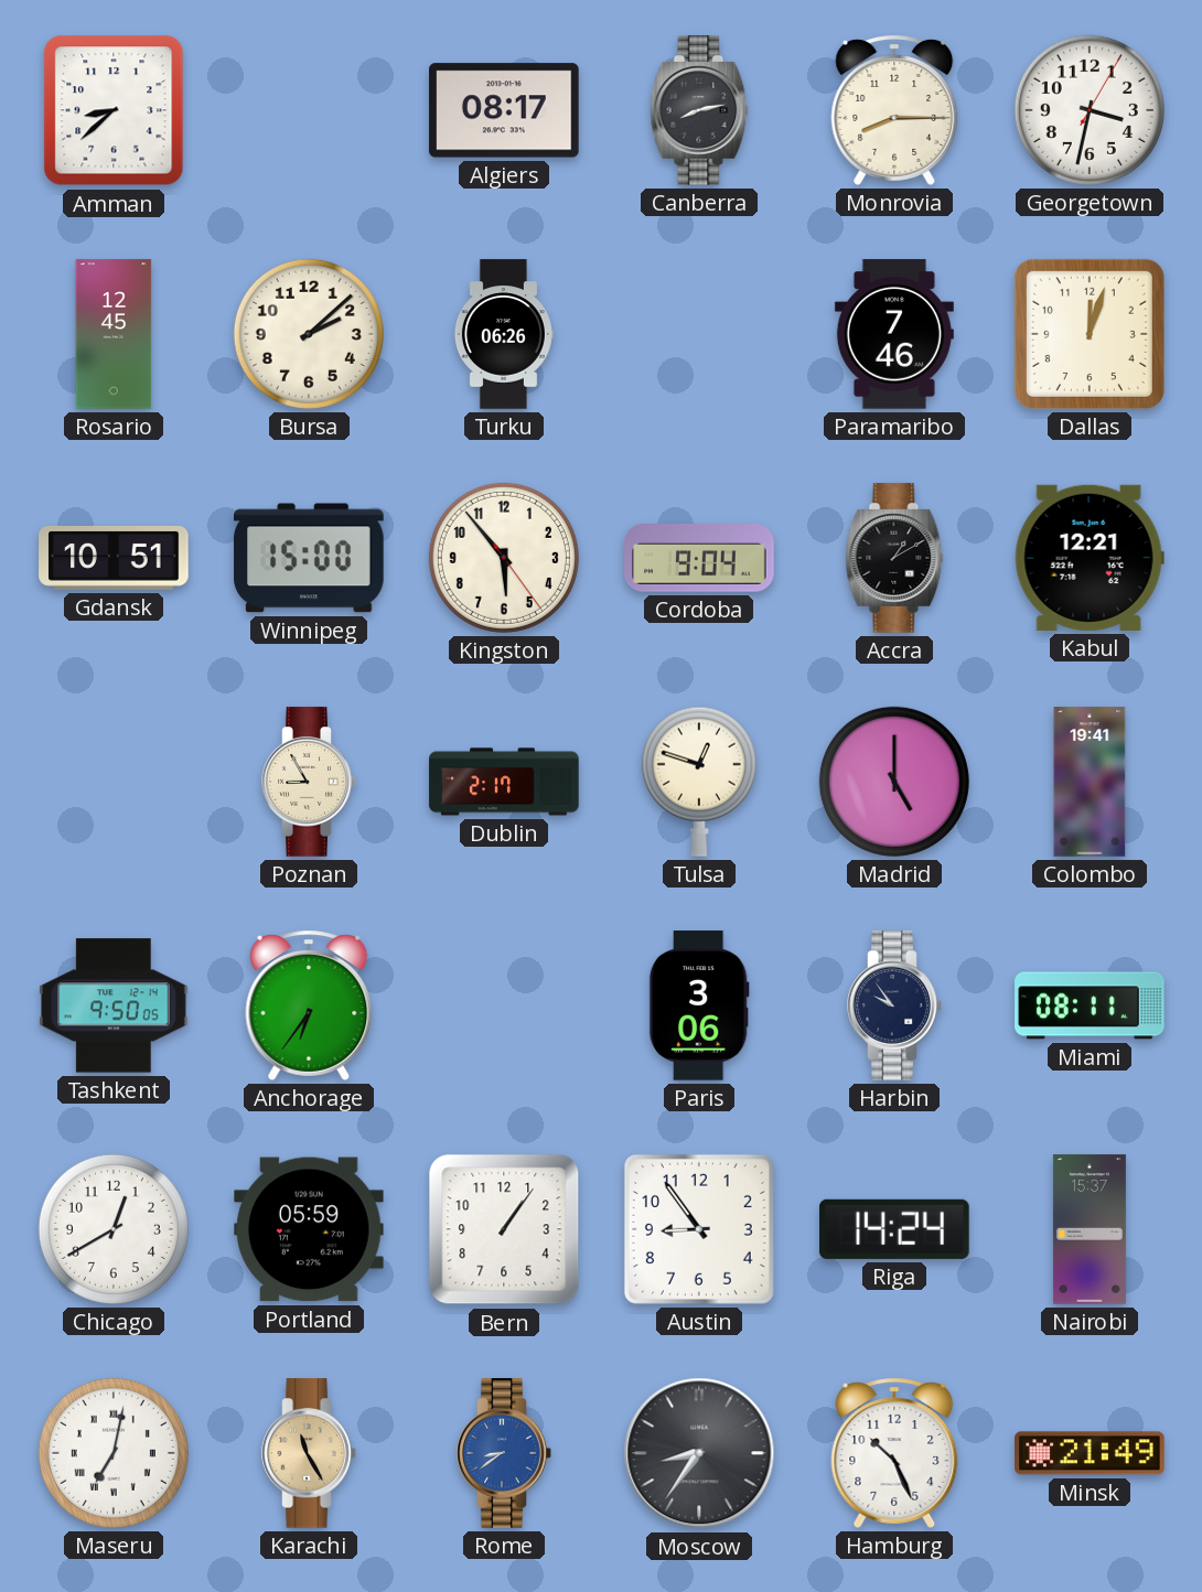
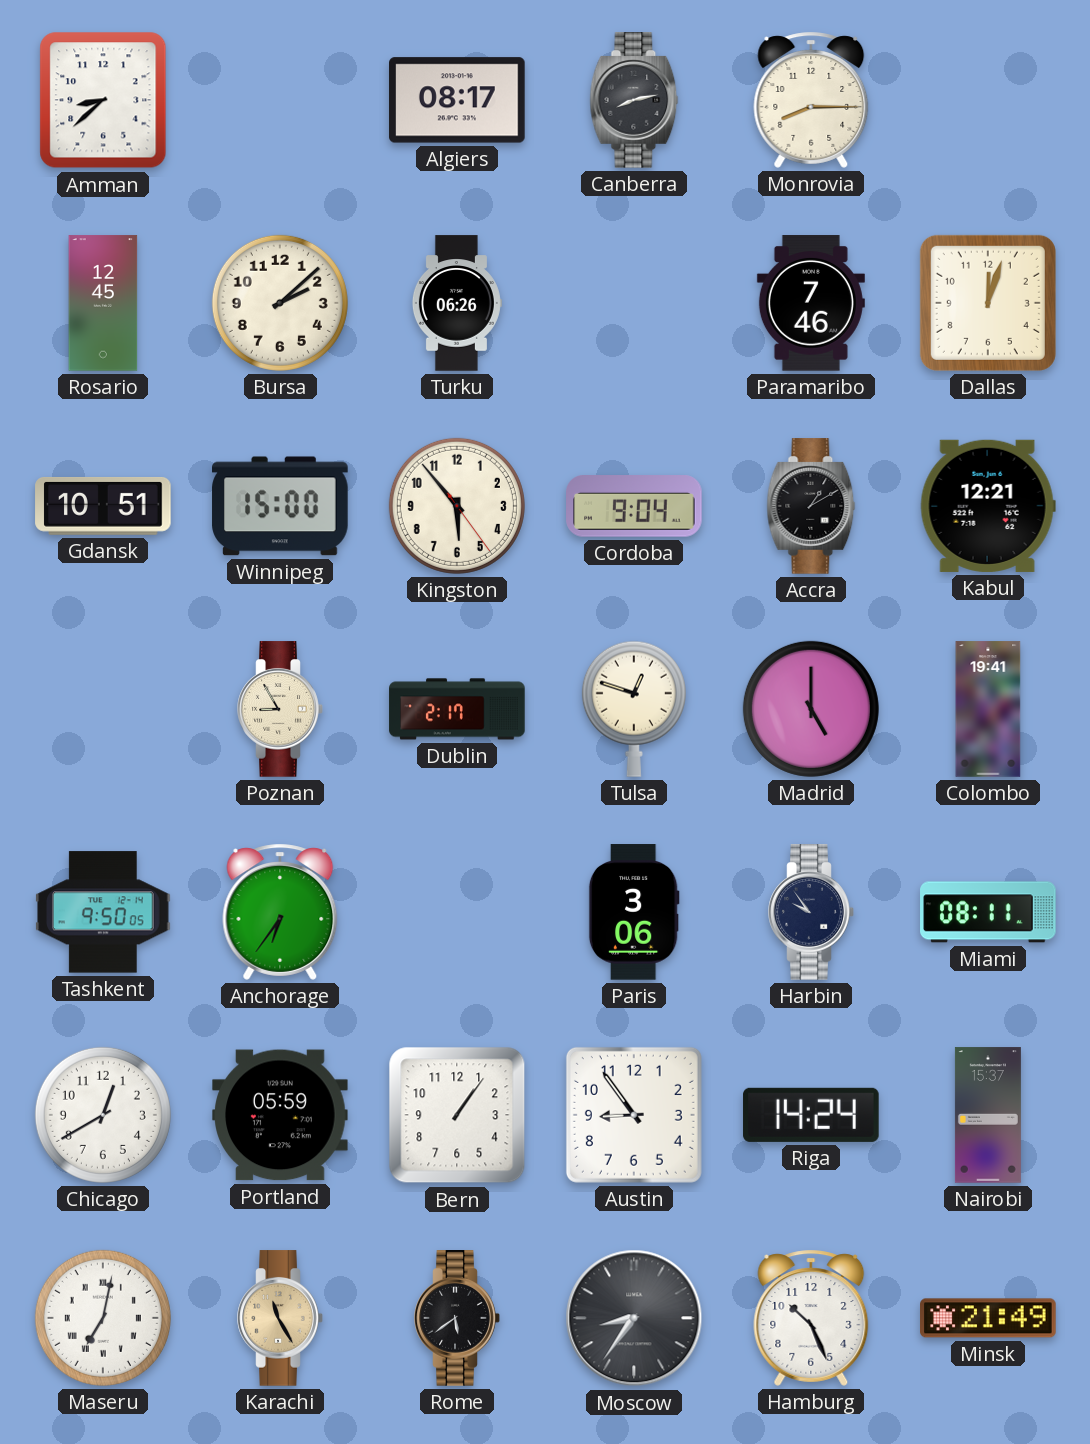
Georgetown: 3:32 -> none (1090, 110)
Rome: 8:39 -> 5:39 (457, 1318)
Rome dial: blue -> black (457, 1318)
